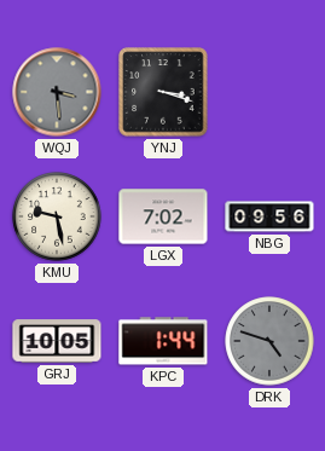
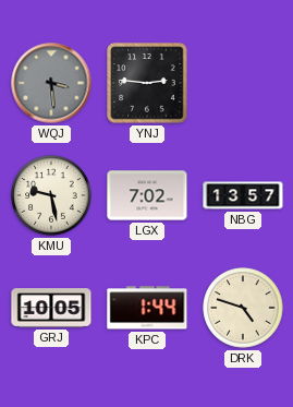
YNJ: 3:18 -> 2:46 (147, 83)
NBG: 09:56 -> 13:57 (243, 195)
DRK dial: grey -> cream (243, 308)
